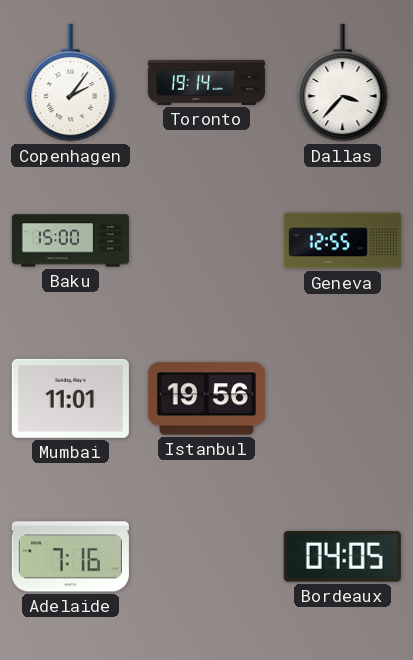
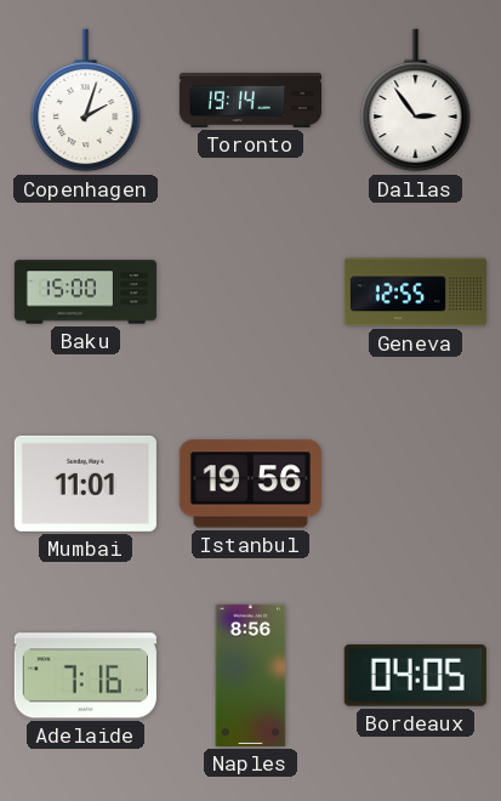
Copenhagen: 2:06 -> 2:03 (86, 101)
Dallas: 3:37 -> 2:54 (416, 101)
Naples: none -> 8:56 (251, 675)
